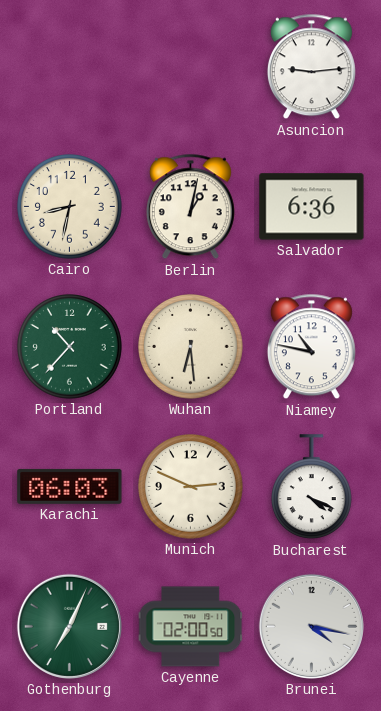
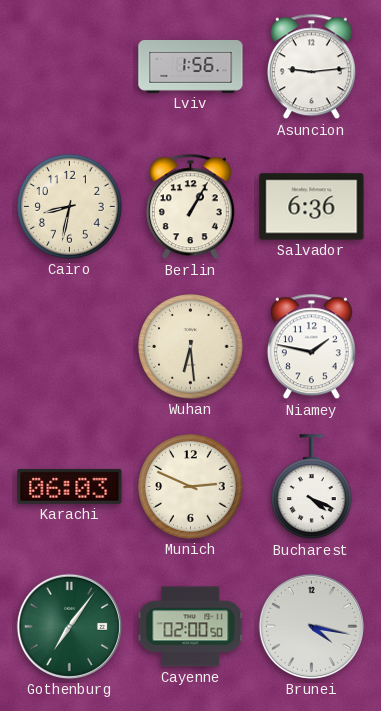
Lviv: none -> 1:56 (191, 67)
Berlin: 1:02 -> 1:05 (190, 207)
Portland: 10:37 -> none (70, 347)
Niamey: 10:47 -> 1:47 (311, 347)
Gothenburg: 7:04 -> 7:06 (69, 626)
